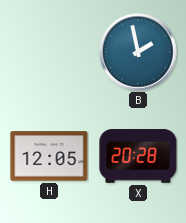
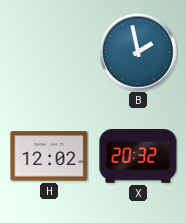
H: 12:05 -> 12:02 (49, 156)
X: 20:28 -> 20:32 (138, 156)
